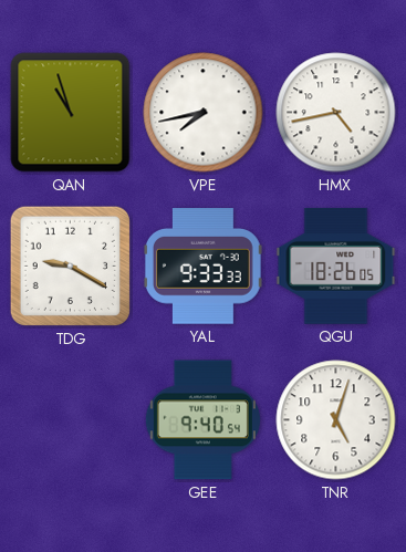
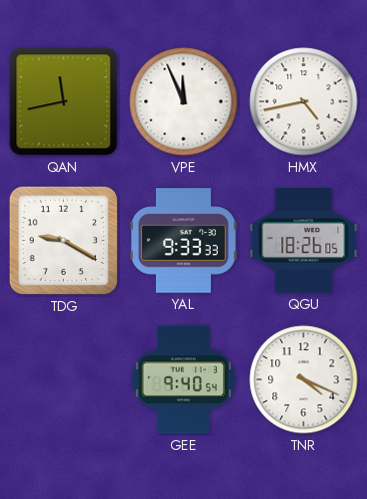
QAN: 10:57 -> 11:43 (64, 102)
VPE: 7:43 -> 11:56 (184, 102)
TNR: 5:03 -> 4:19 (304, 380)
